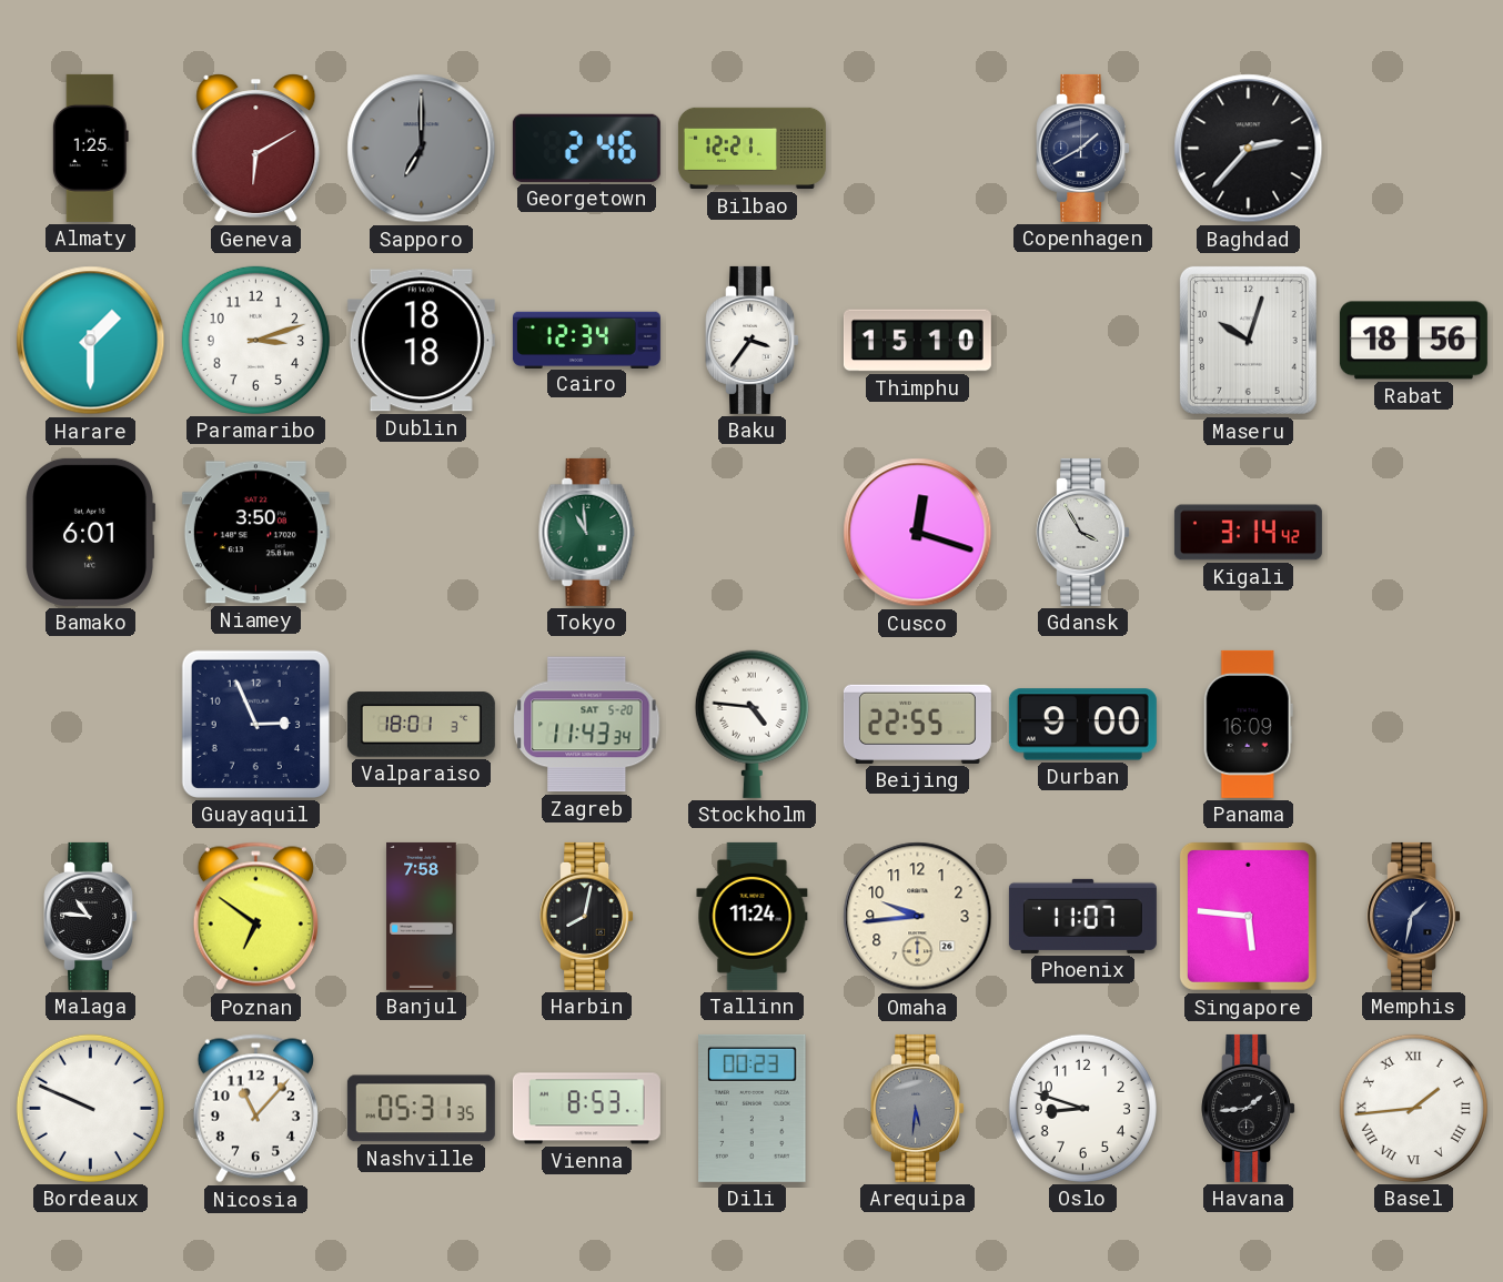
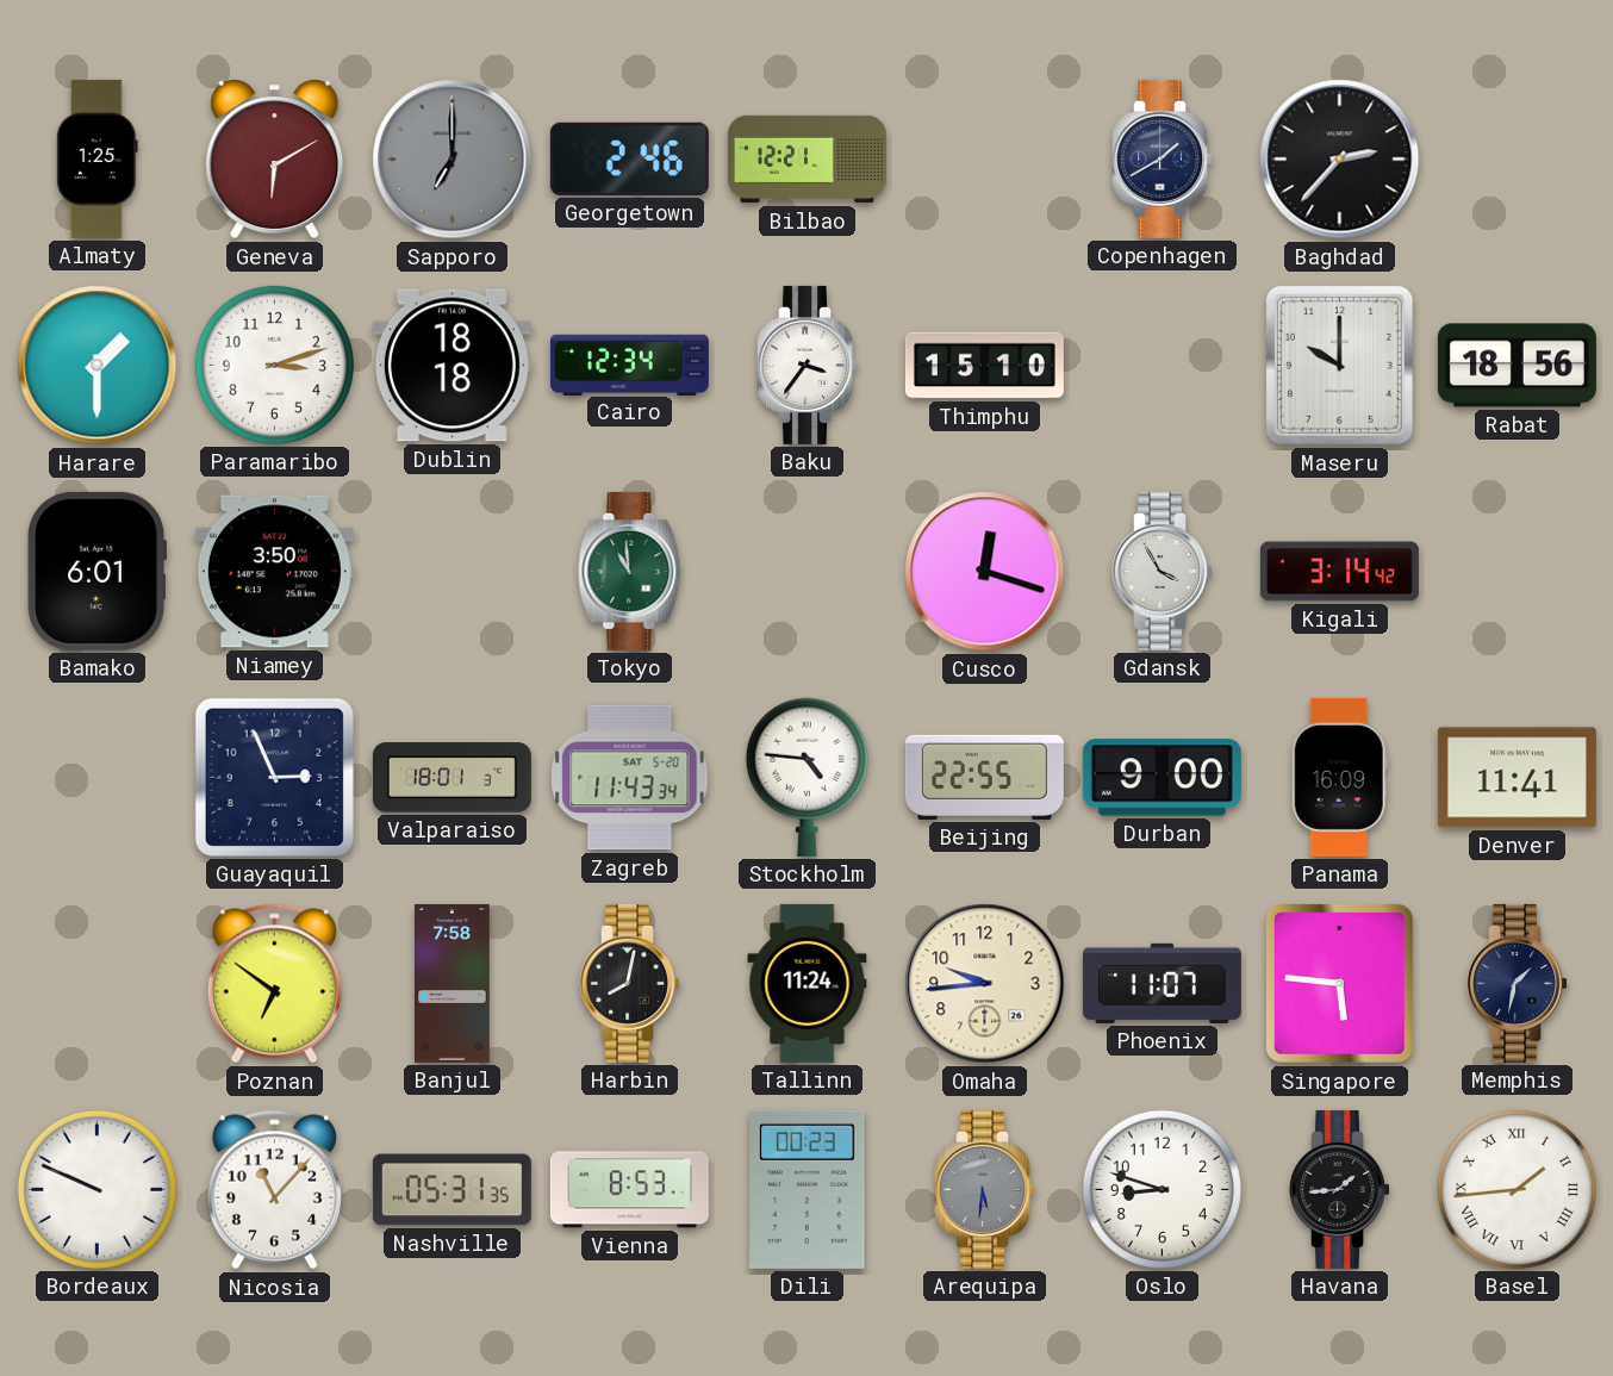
Maseru: 10:03 -> 10:00 (1339, 365)
Denver: none -> 11:41 (1517, 778)
Malaga: 10:46 -> none (91, 916)
